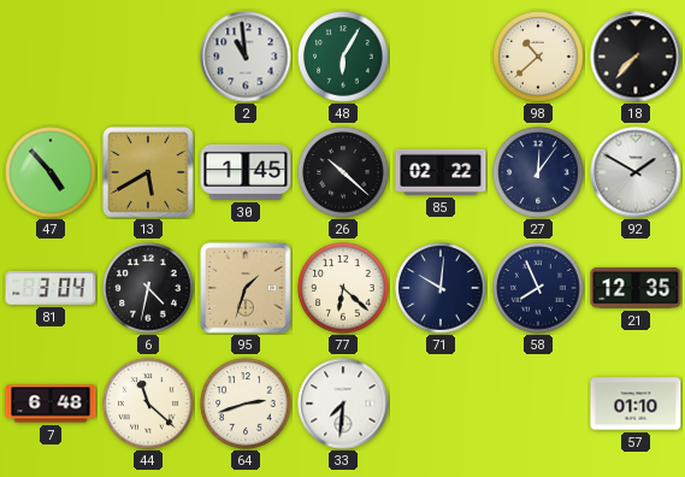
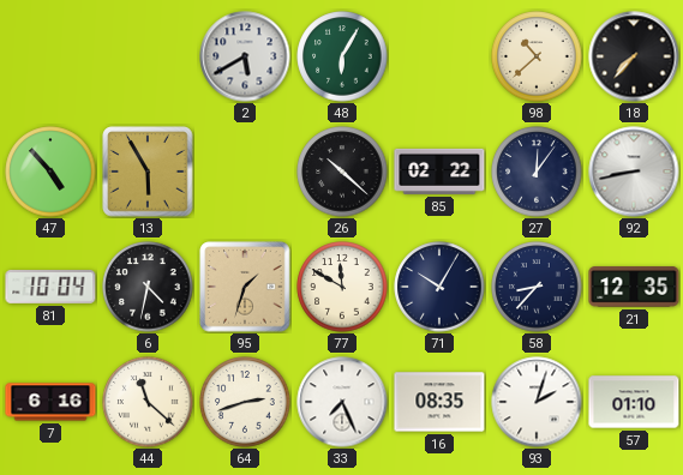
2: 10:59 -> 5:40 (245, 56)
13: 5:40 -> 5:55 (148, 172)
30: 1:45 -> none (246, 172)
92: 1:50 -> 8:43 (634, 172)
81: 3:04 -> 10:04 (50, 288)
77: 6:22 -> 11:50 (342, 287)
71: 10:01 -> 10:05 (439, 287)
58: 7:56 -> 8:37 (537, 287)
7: 6:48 -> 6:16 (50, 402)
33: 7:31 -> 7:26 (342, 402)
16: none -> 08:35 (439, 402)
93: none -> 2:03 (537, 402)
